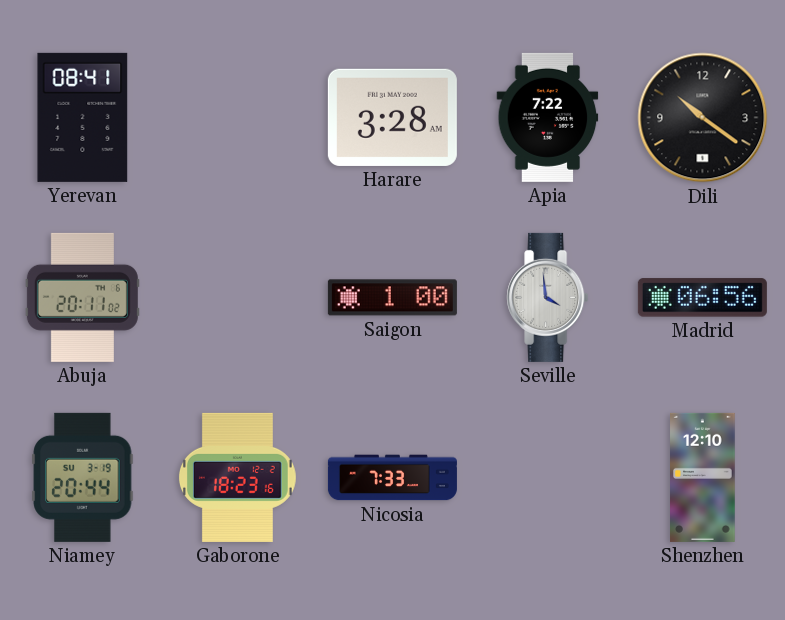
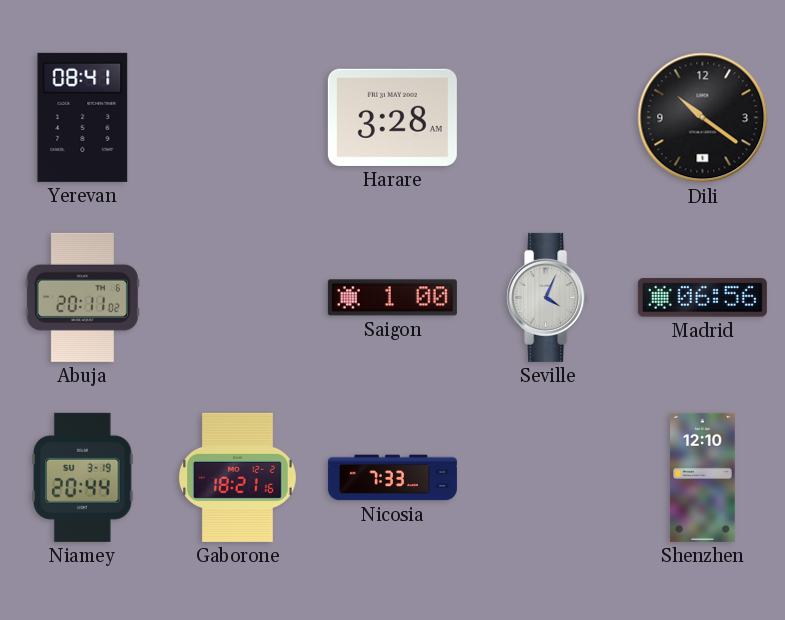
Apia: 7:22 -> none (548, 117)
Seville: 3:59 -> 4:04 (548, 297)
Gaborone: 18:23 -> 18:21 (237, 477)
